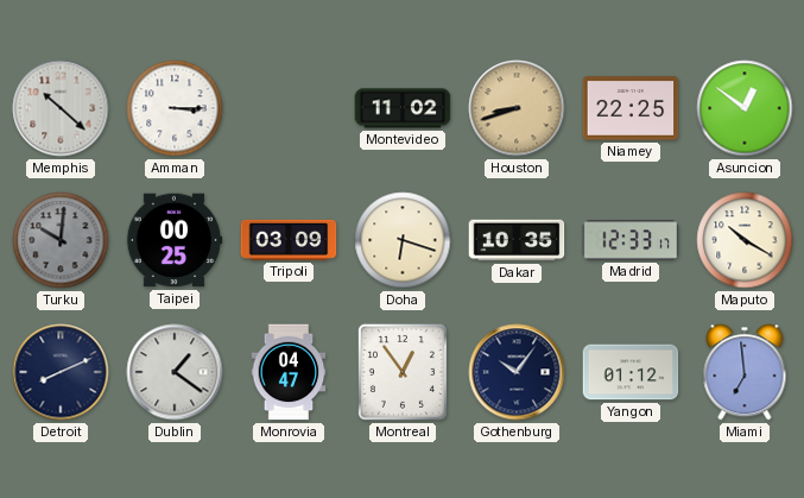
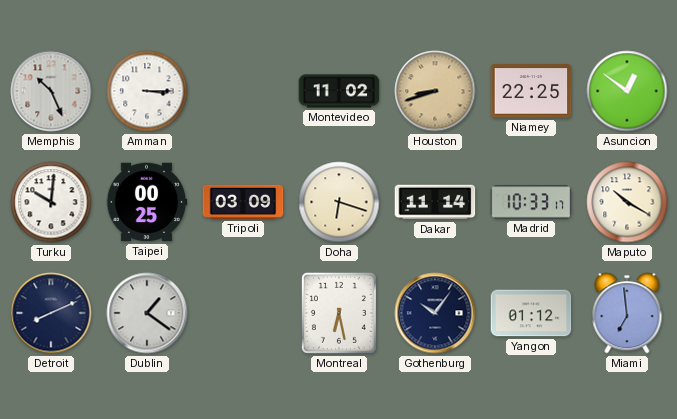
Memphis: 10:22 -> 10:26 (51, 91)
Turku dial: grey -> white (51, 202)
Dakar: 10:35 -> 11:14 (435, 202)
Madrid: 12:33 -> 10:33 (531, 202)
Monrovia: 04:47 -> none (289, 372)
Montreal: 12:54 -> 6:28 (339, 313)
